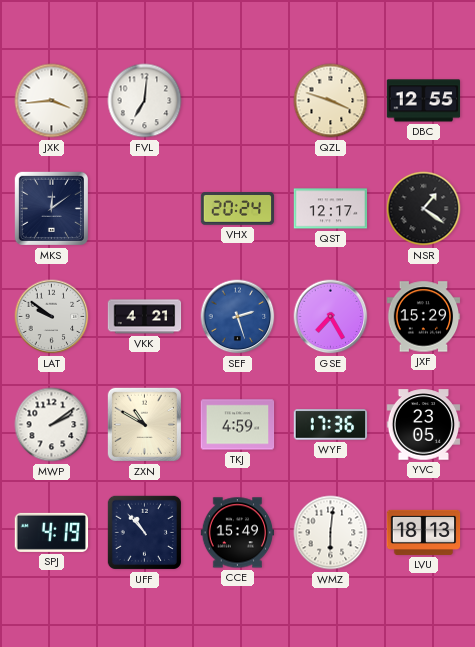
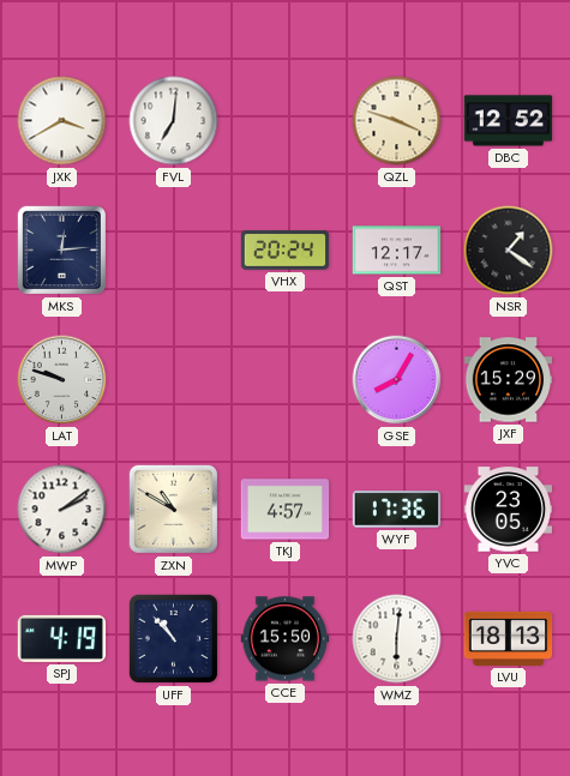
JXK: 3:44 -> 3:40 (62, 121)
DBC: 12:55 -> 12:52 (509, 121)
MKS: 12:09 -> 12:14 (61, 249)
LAT: 9:51 -> 9:48 (62, 380)
VKK: 4:21 -> none (145, 317)
SEF: 2:27 -> none (238, 317)
GSE: 7:25 -> 8:05 (397, 380)
TKJ: 4:59 -> 4:57 (286, 510)
CCE: 15:49 -> 15:50 (286, 639)
